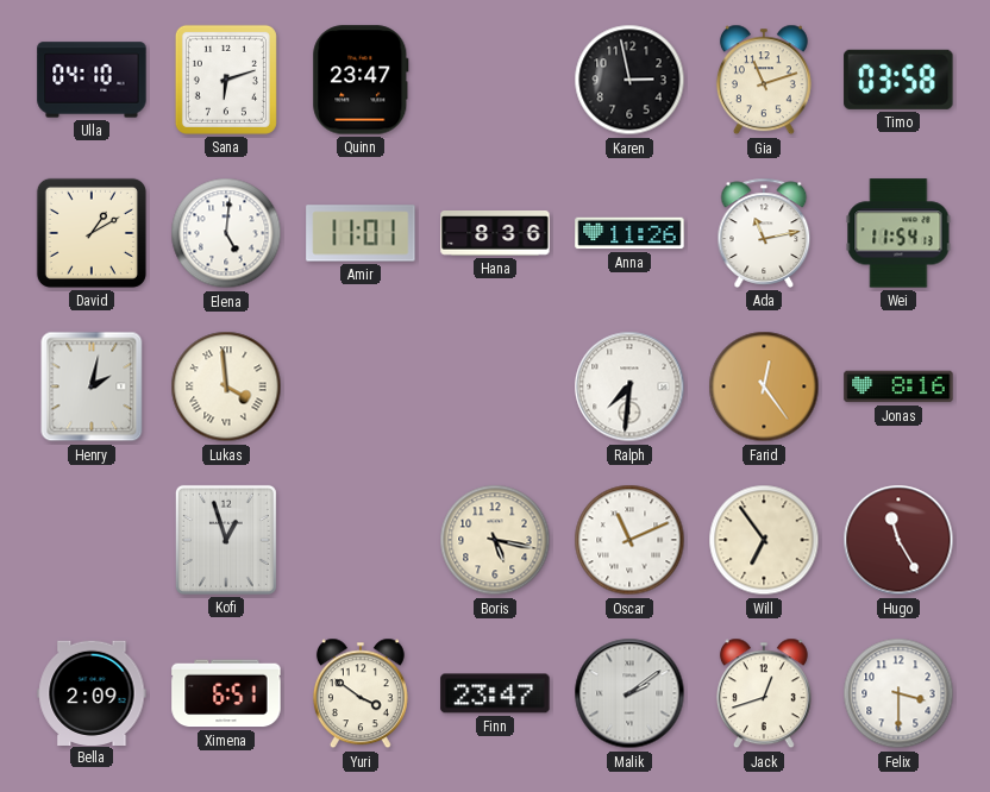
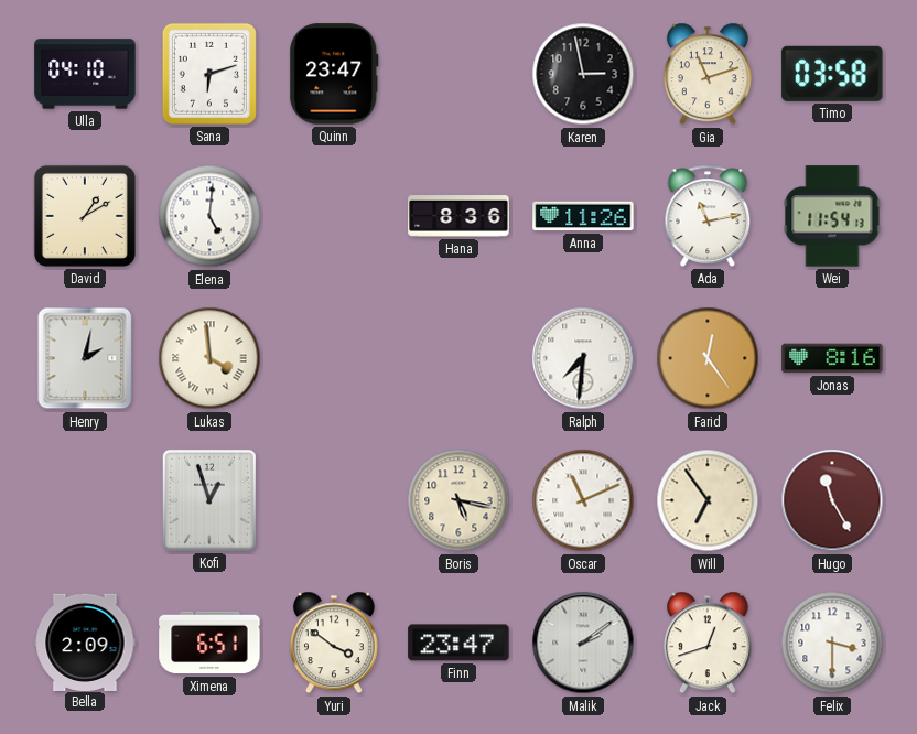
Amir: 11:01 -> none (361, 233)
